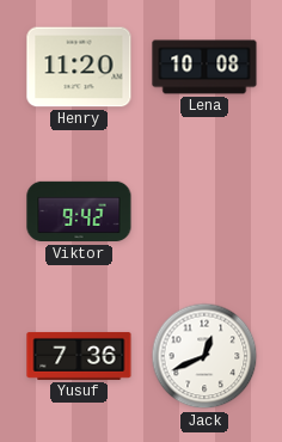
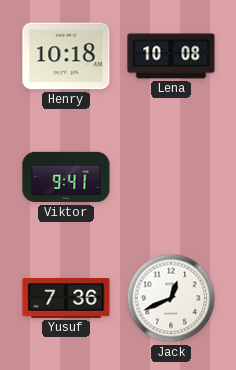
Henry: 11:20 -> 10:18 (66, 56)
Viktor: 9:42 -> 9:41 (66, 177)
